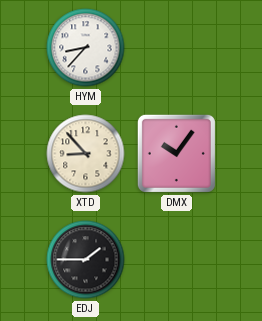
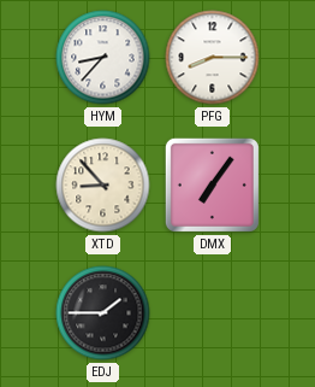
PFG: none -> 8:15 (213, 58)
DMX: 10:06 -> 7:06 (212, 184)
